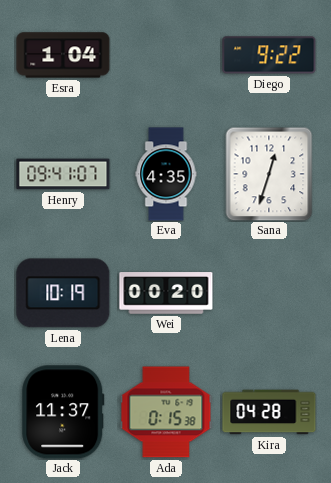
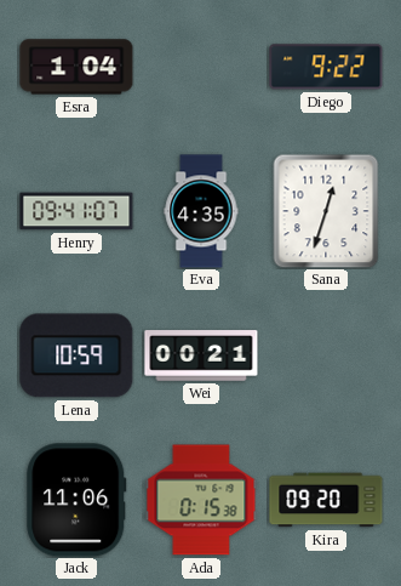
Lena: 10:19 -> 10:59 (76, 355)
Wei: 00:20 -> 00:21 (201, 355)
Jack: 11:37 -> 11:06 (76, 500)
Kira: 04:28 -> 09:20 (326, 500)
